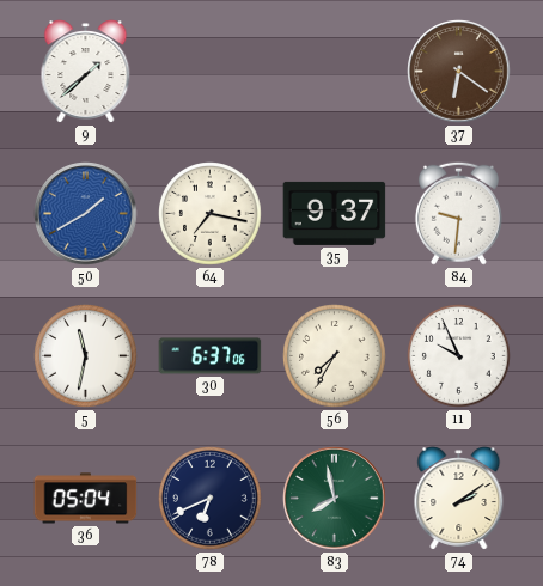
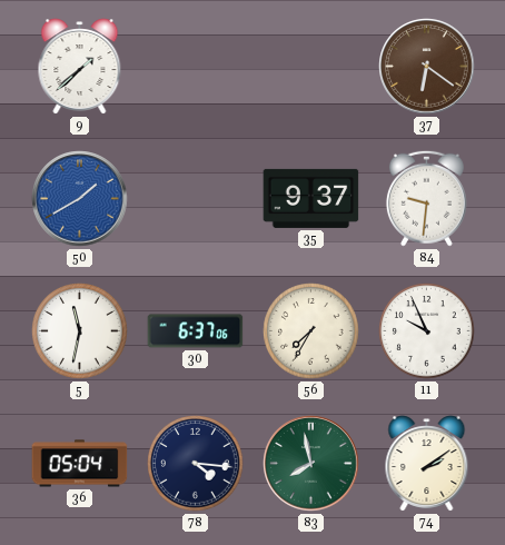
64: 7:17 -> none (211, 214)
78: 6:41 -> 4:16 (196, 464)
